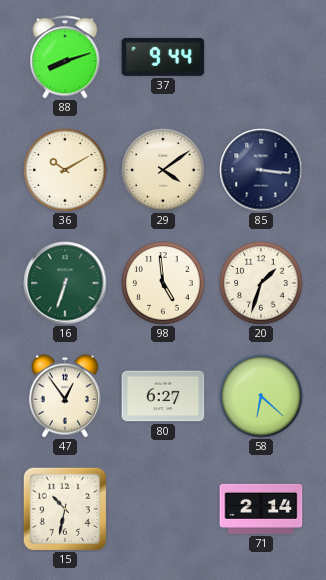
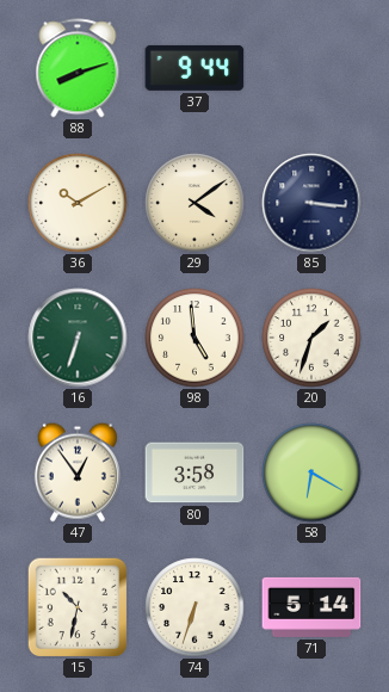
80: 6:27 -> 3:58 (194, 472)
58: 6:22 -> 6:20 (311, 472)
74: none -> 6:33 (194, 607)
71: 2:14 -> 5:14 (311, 607)
